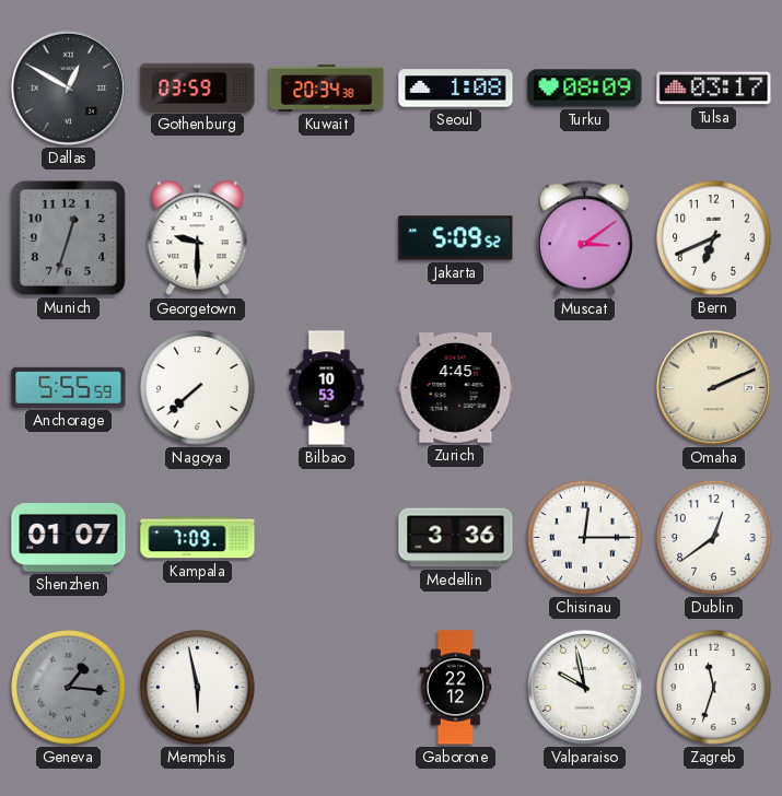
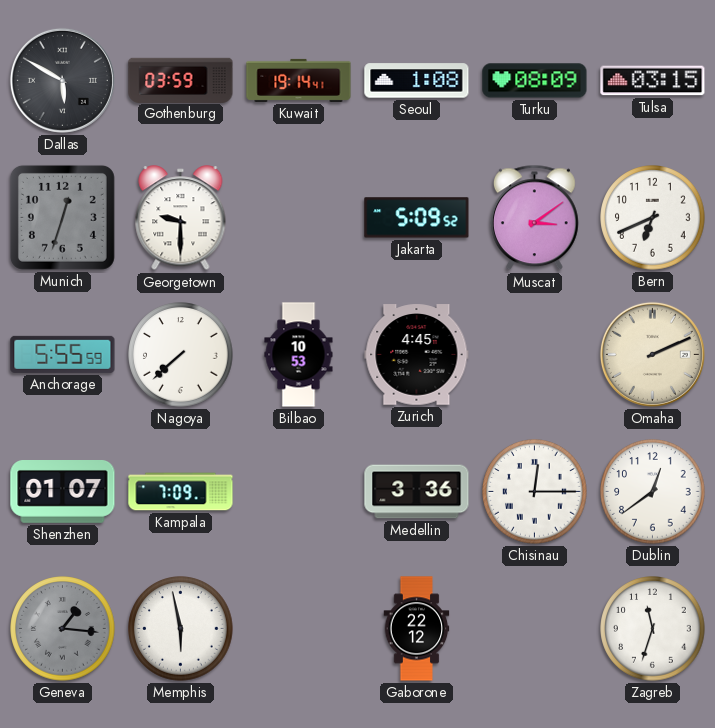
Dallas: 12:50 -> 5:50 (62, 80)
Kuwait: 20:34 -> 19:14 (299, 80)
Tulsa: 03:17 -> 03:15 (653, 81)
Valparaiso: 9:58 -> none (584, 687)
